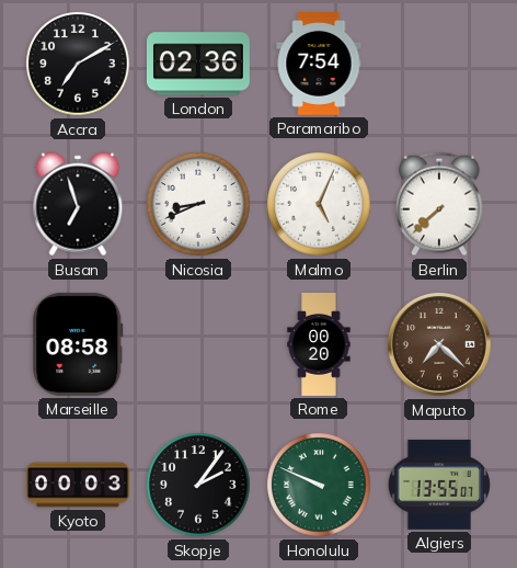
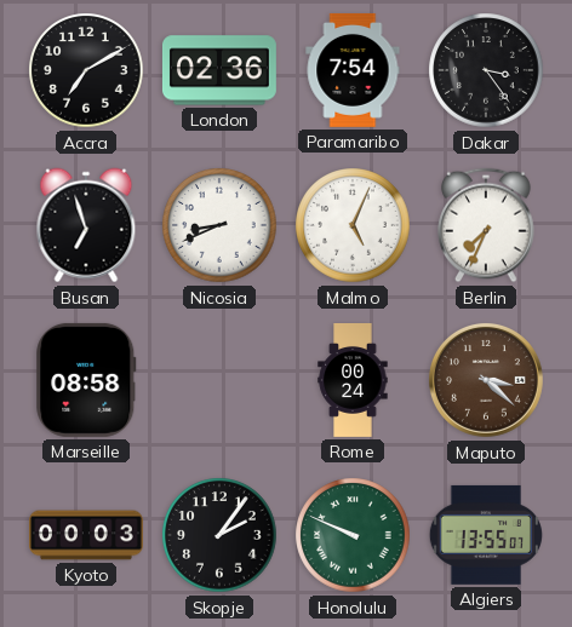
Dakar: none -> 3:24 (486, 70)
Berlin: 7:38 -> 7:34 (486, 225)
Rome: 00:20 -> 00:24 (353, 381)
Maputo: 7:22 -> 3:22 (486, 380)
